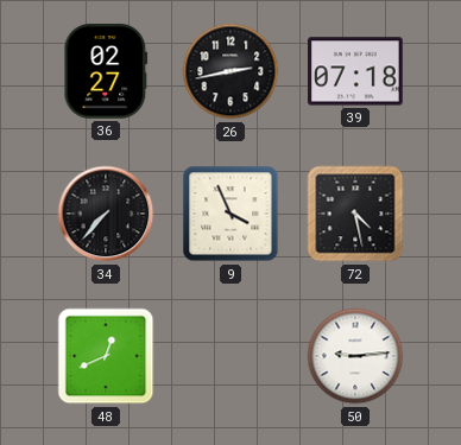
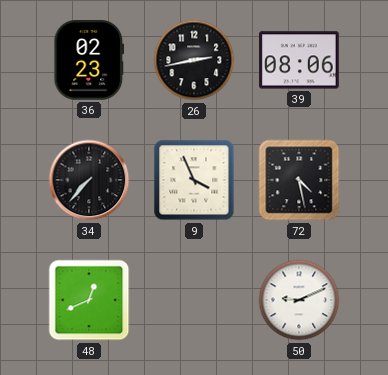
36: 02:27 -> 02:23 (89, 61)
39: 07:18 -> 08:06 (299, 60)
50: 9:14 -> 9:11 (299, 300)
